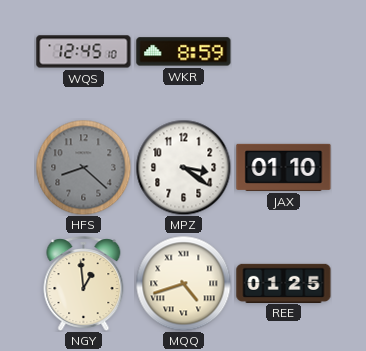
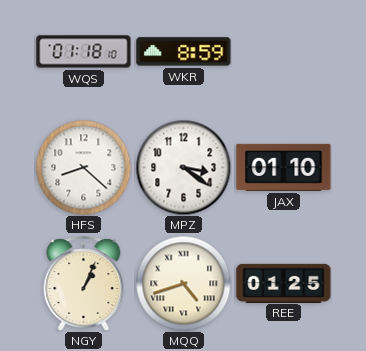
WQS: 12:45 -> 01:18 (84, 52)
HFS dial: grey -> white (83, 167)
NGY: 12:59 -> 1:04 (84, 284)
